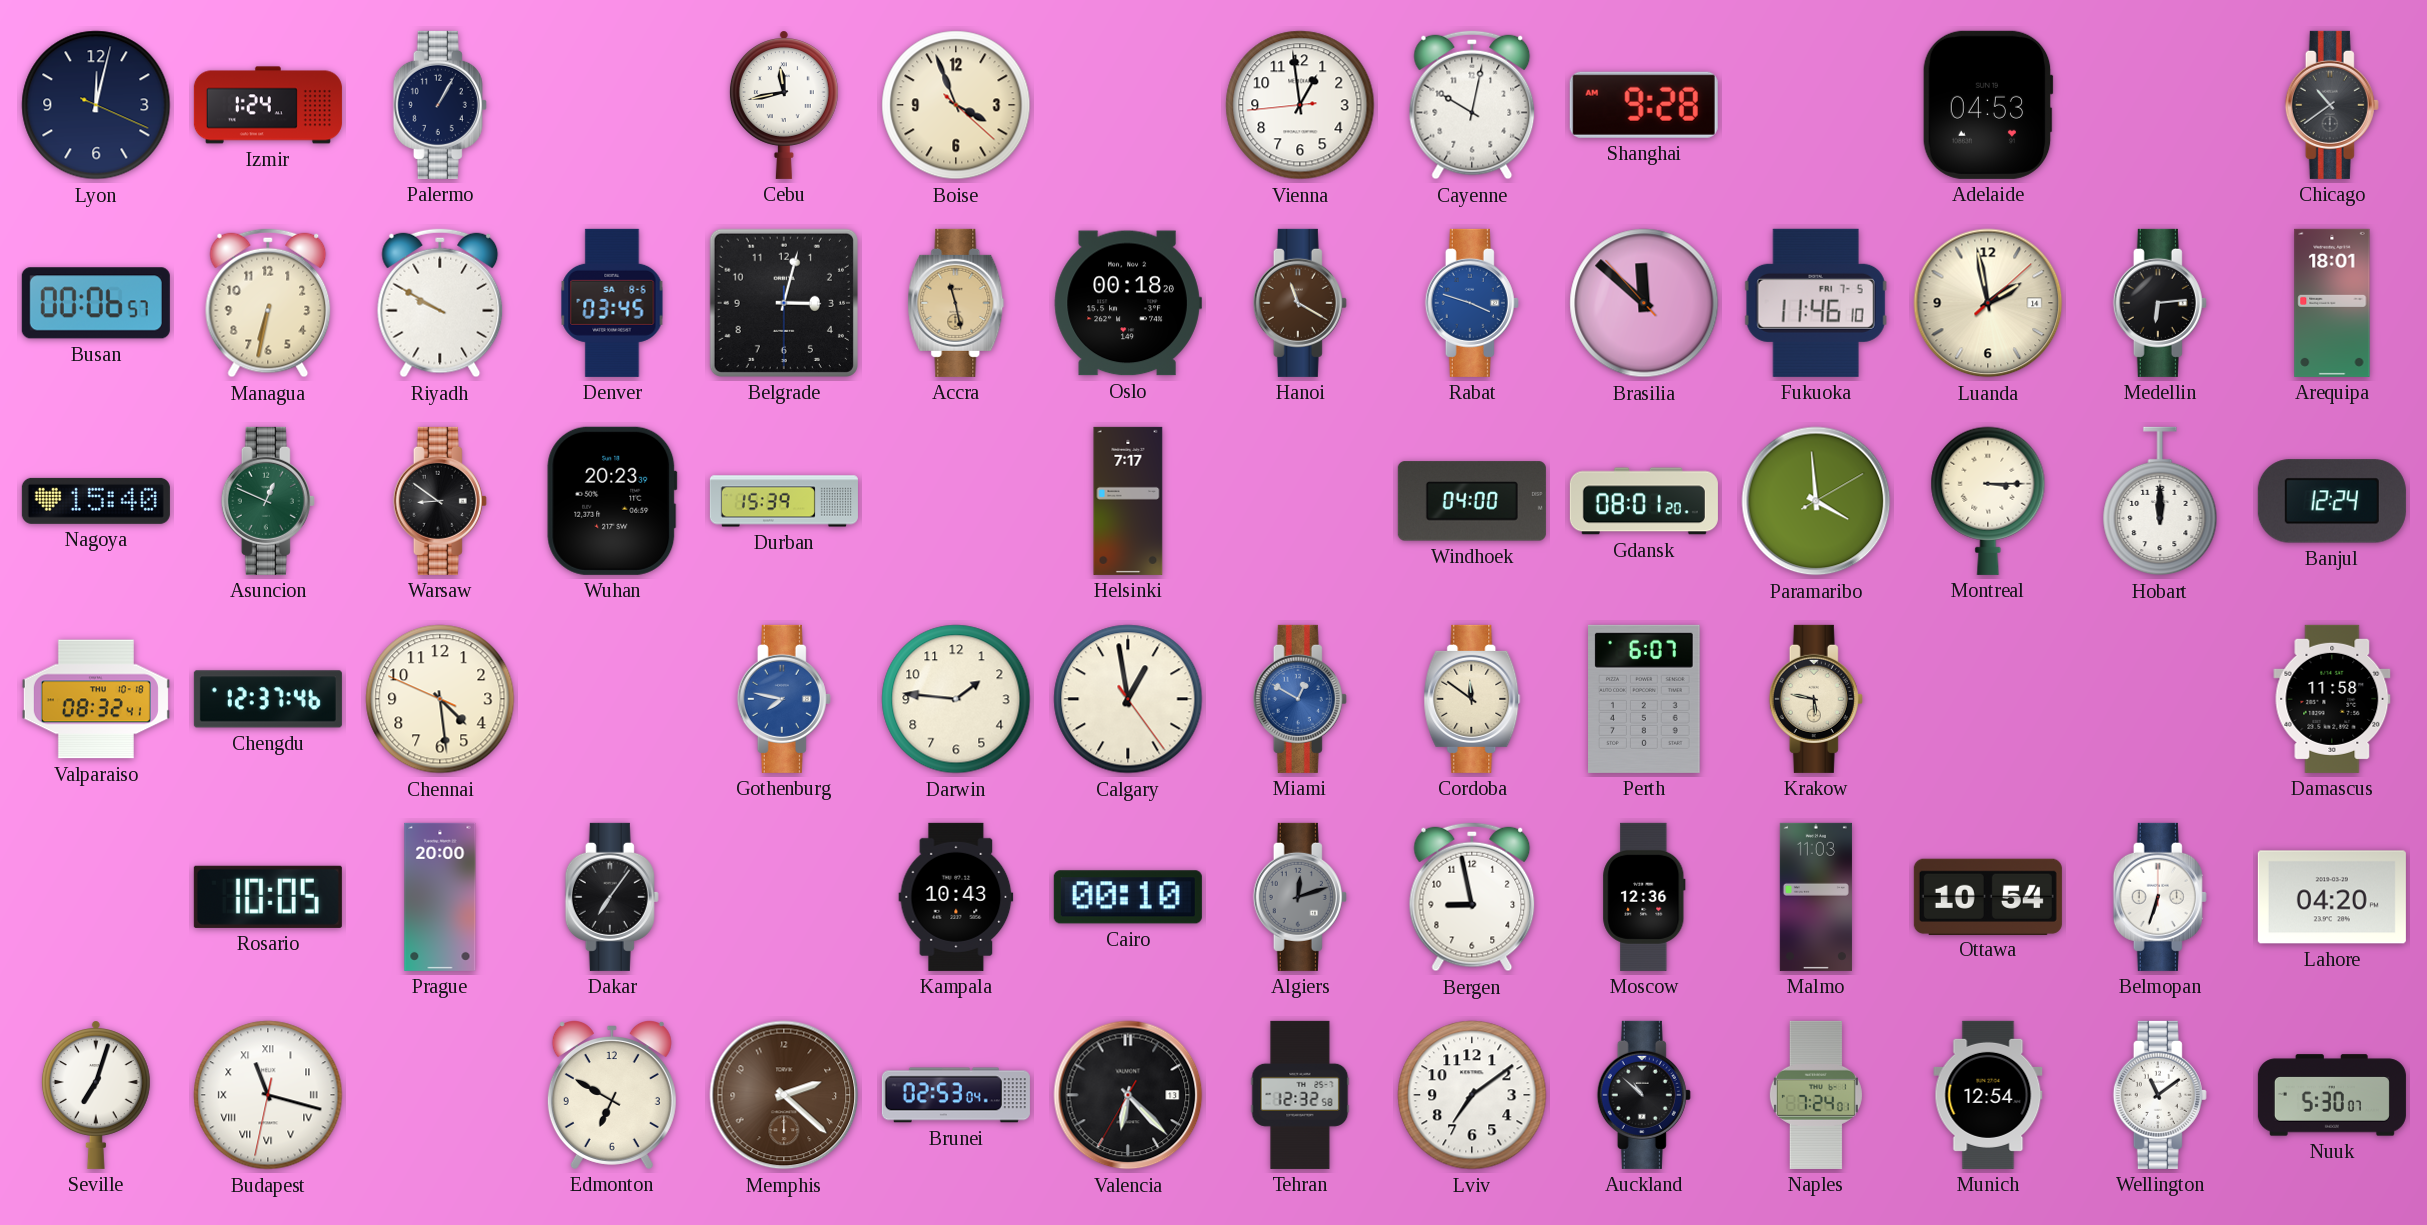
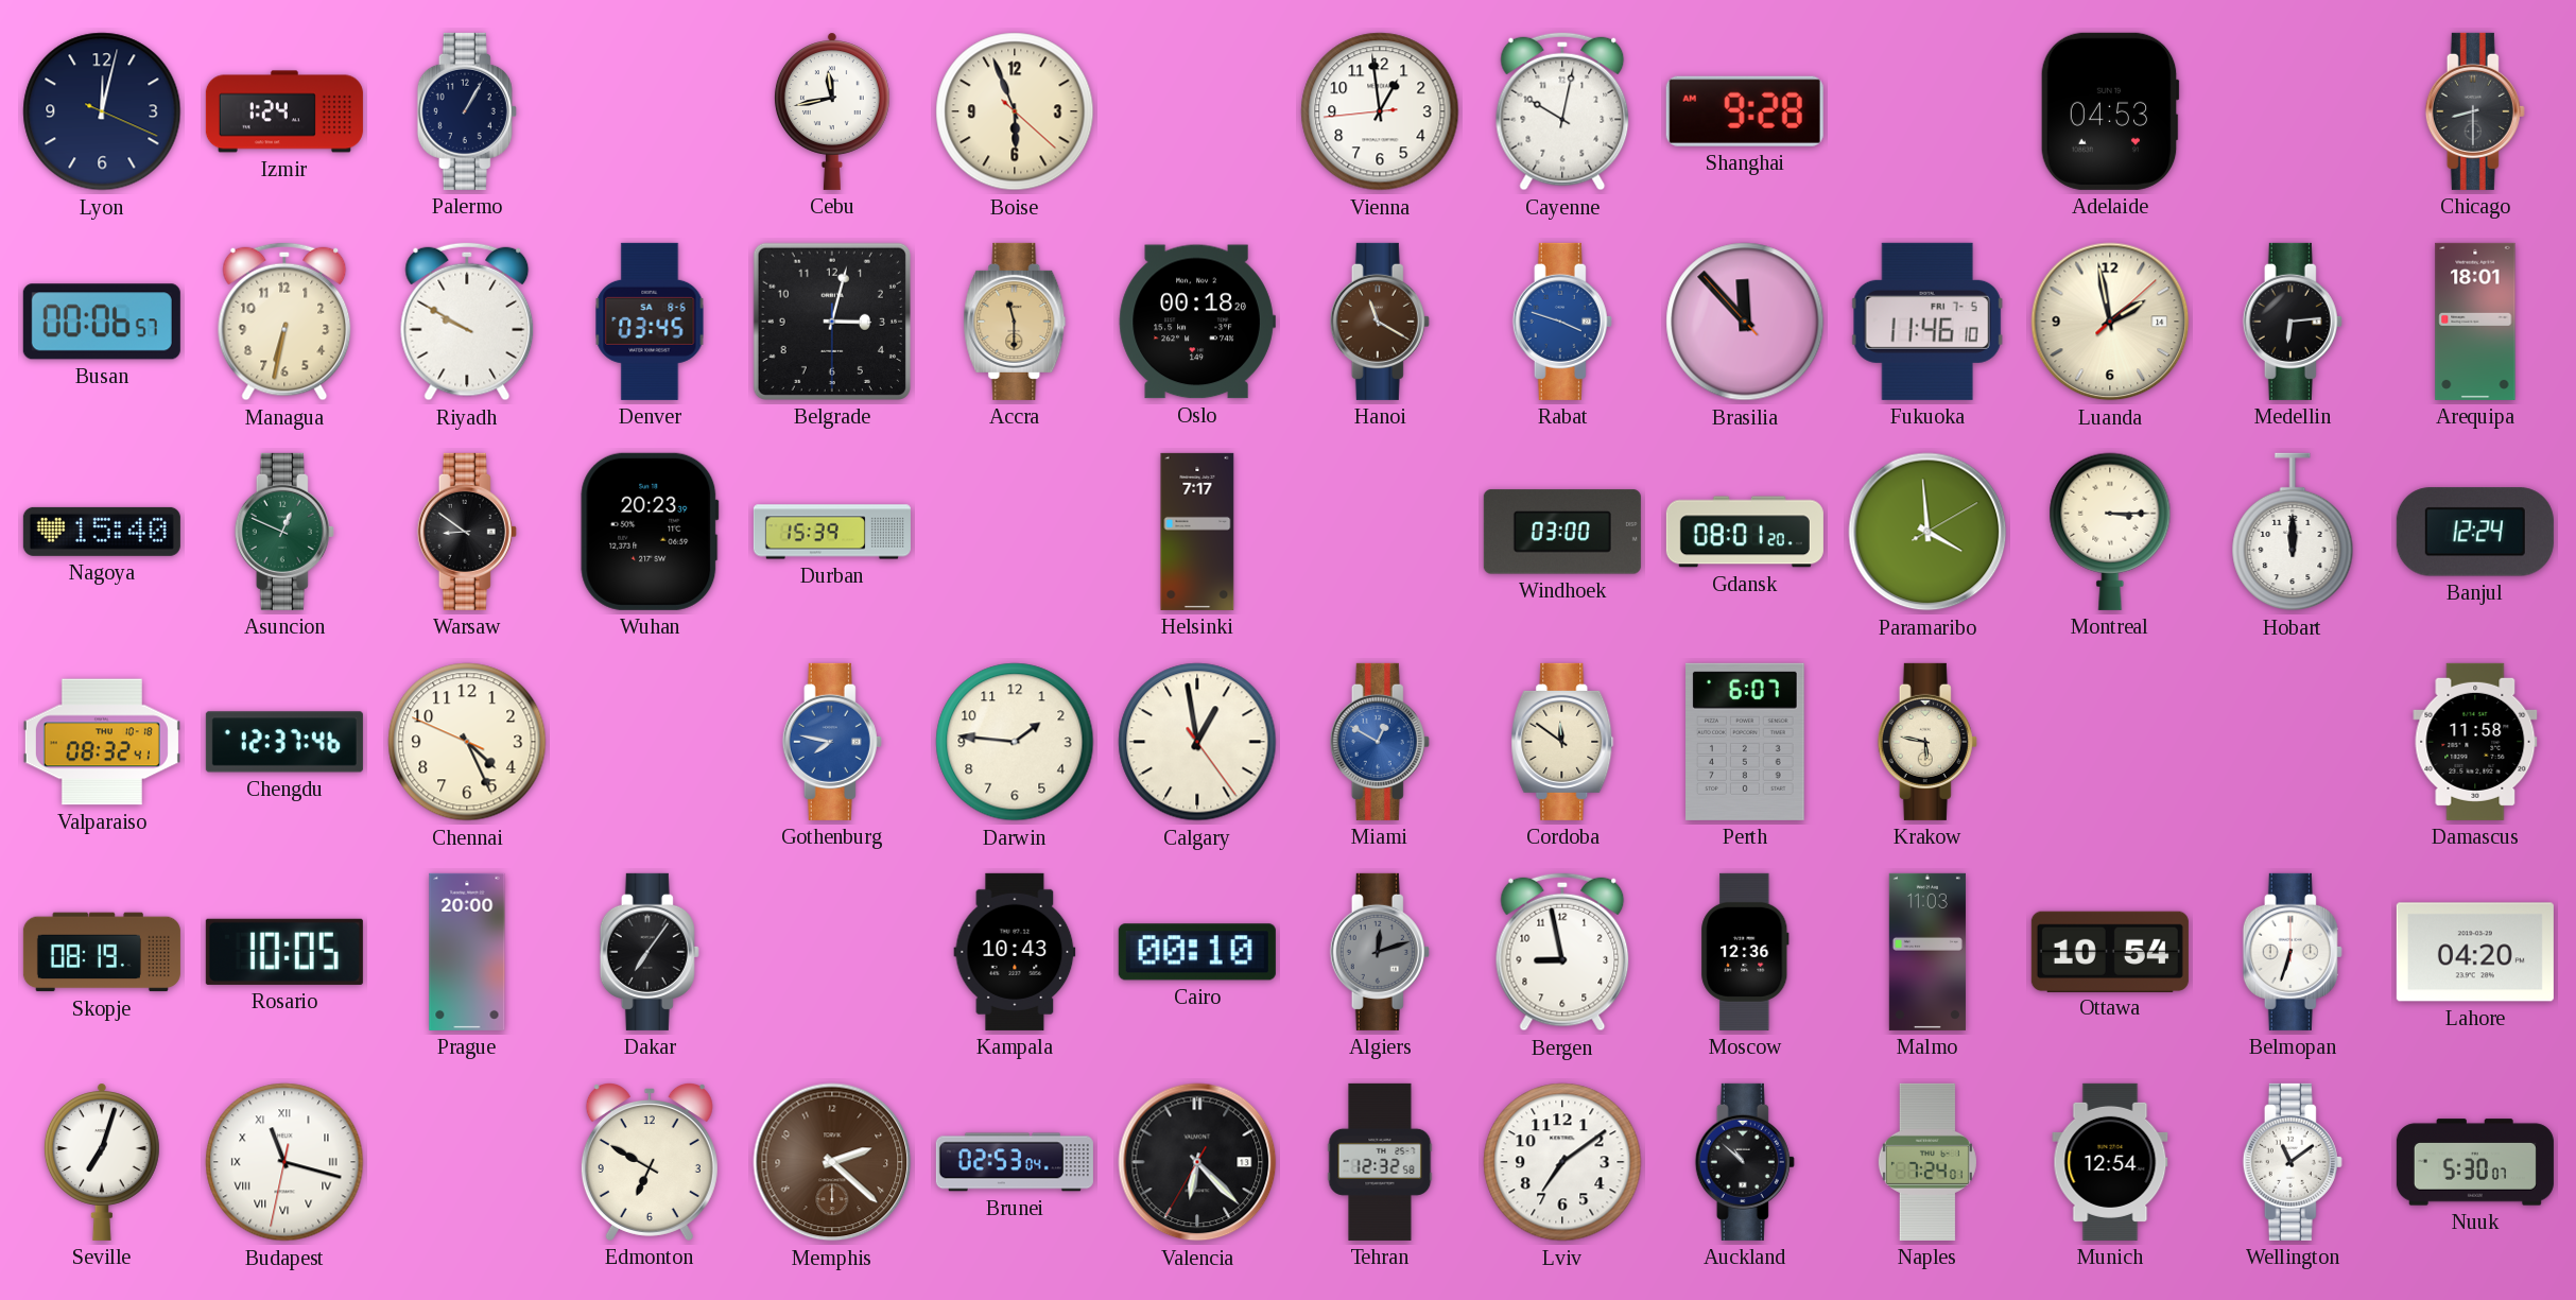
Boise: 3:56 -> 5:56 (1015, 111)
Chicago: 10:39 -> 8:30 (2475, 111)
Accra: 11:28 -> 11:30 (1015, 322)
Brasilia: 11:51 -> 11:52 (1745, 322)
Windhoek: 04:00 -> 03:00 (1562, 532)
Chennai: 4:28 -> 4:25 (467, 742)
Skopje: none -> 08:19 (102, 952)
